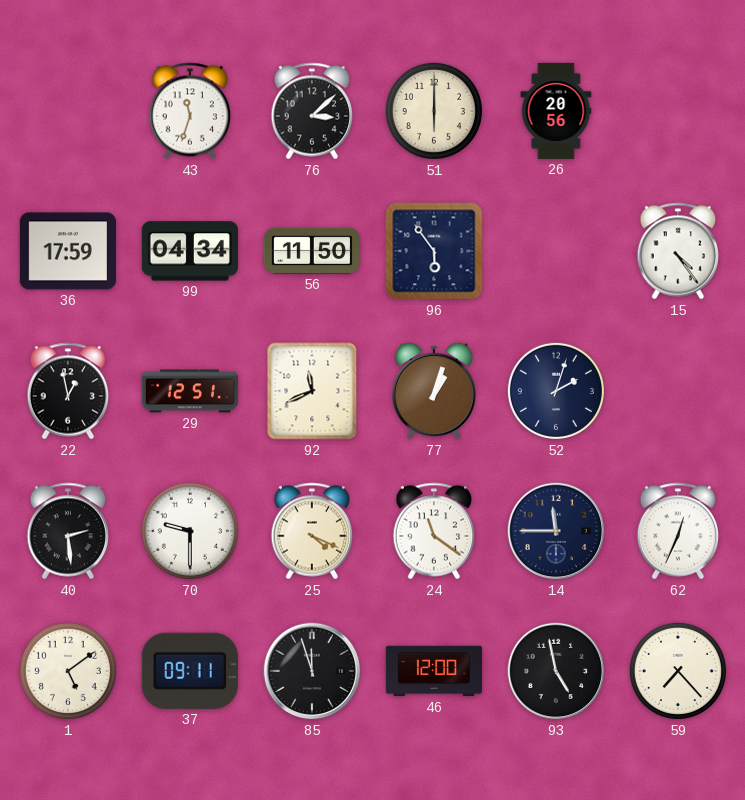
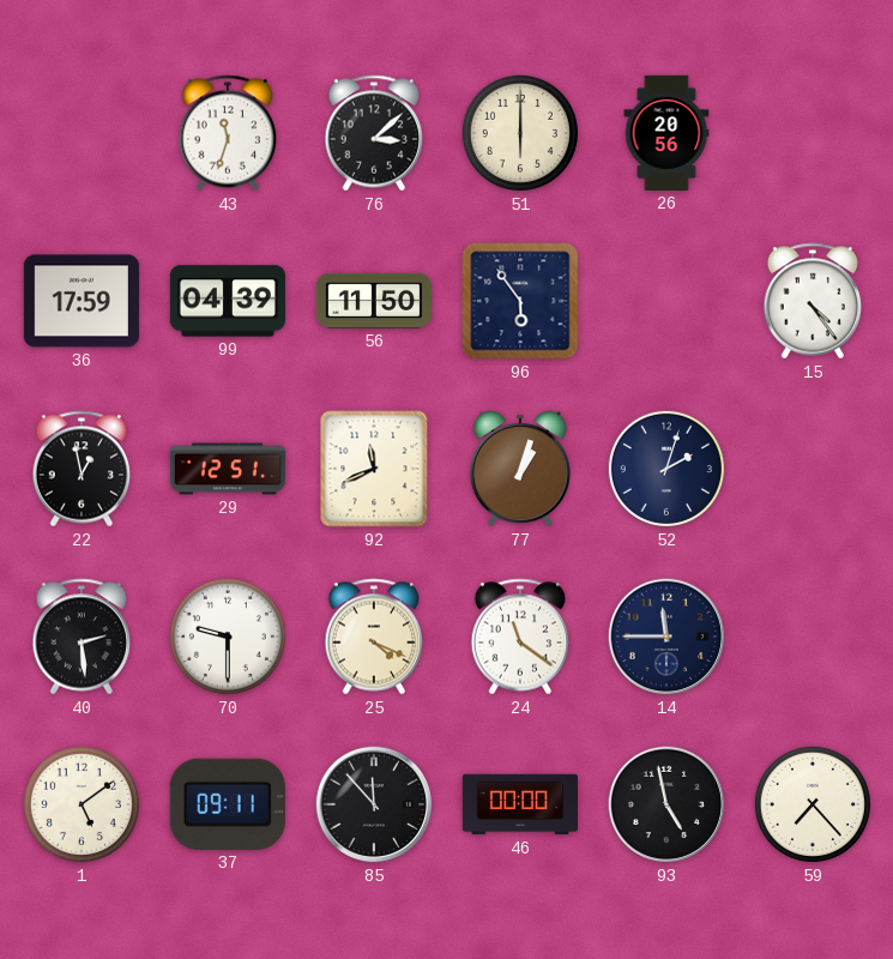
99: 04:34 -> 04:39 (228, 301)
62: 12:34 -> none (678, 531)
85: 11:57 -> 11:53 (374, 804)
46: 12:00 -> 00:00 (519, 804)
